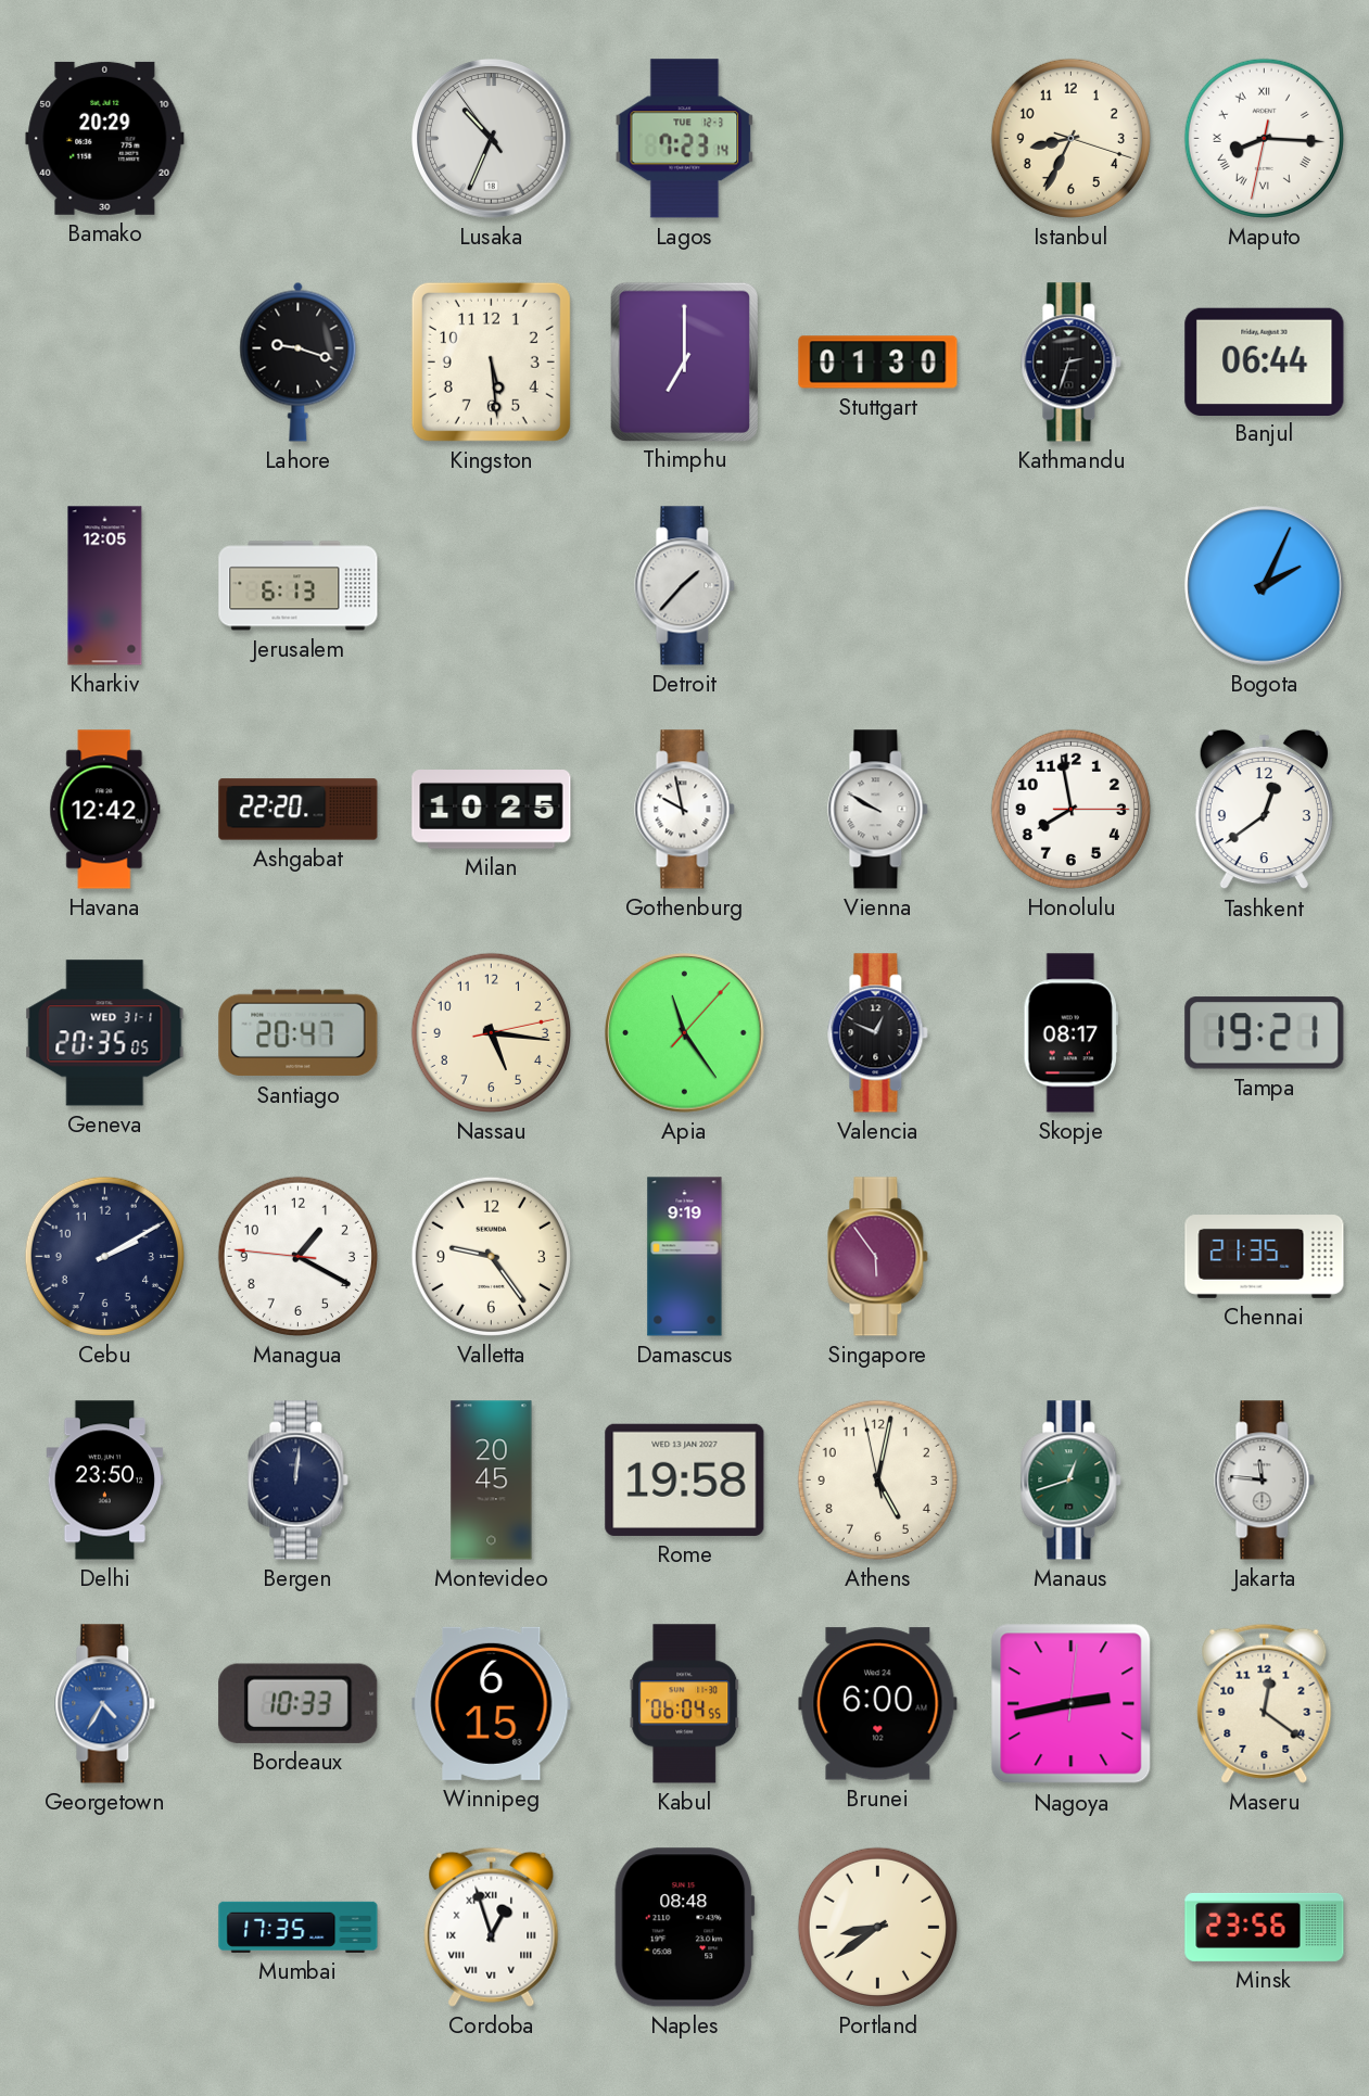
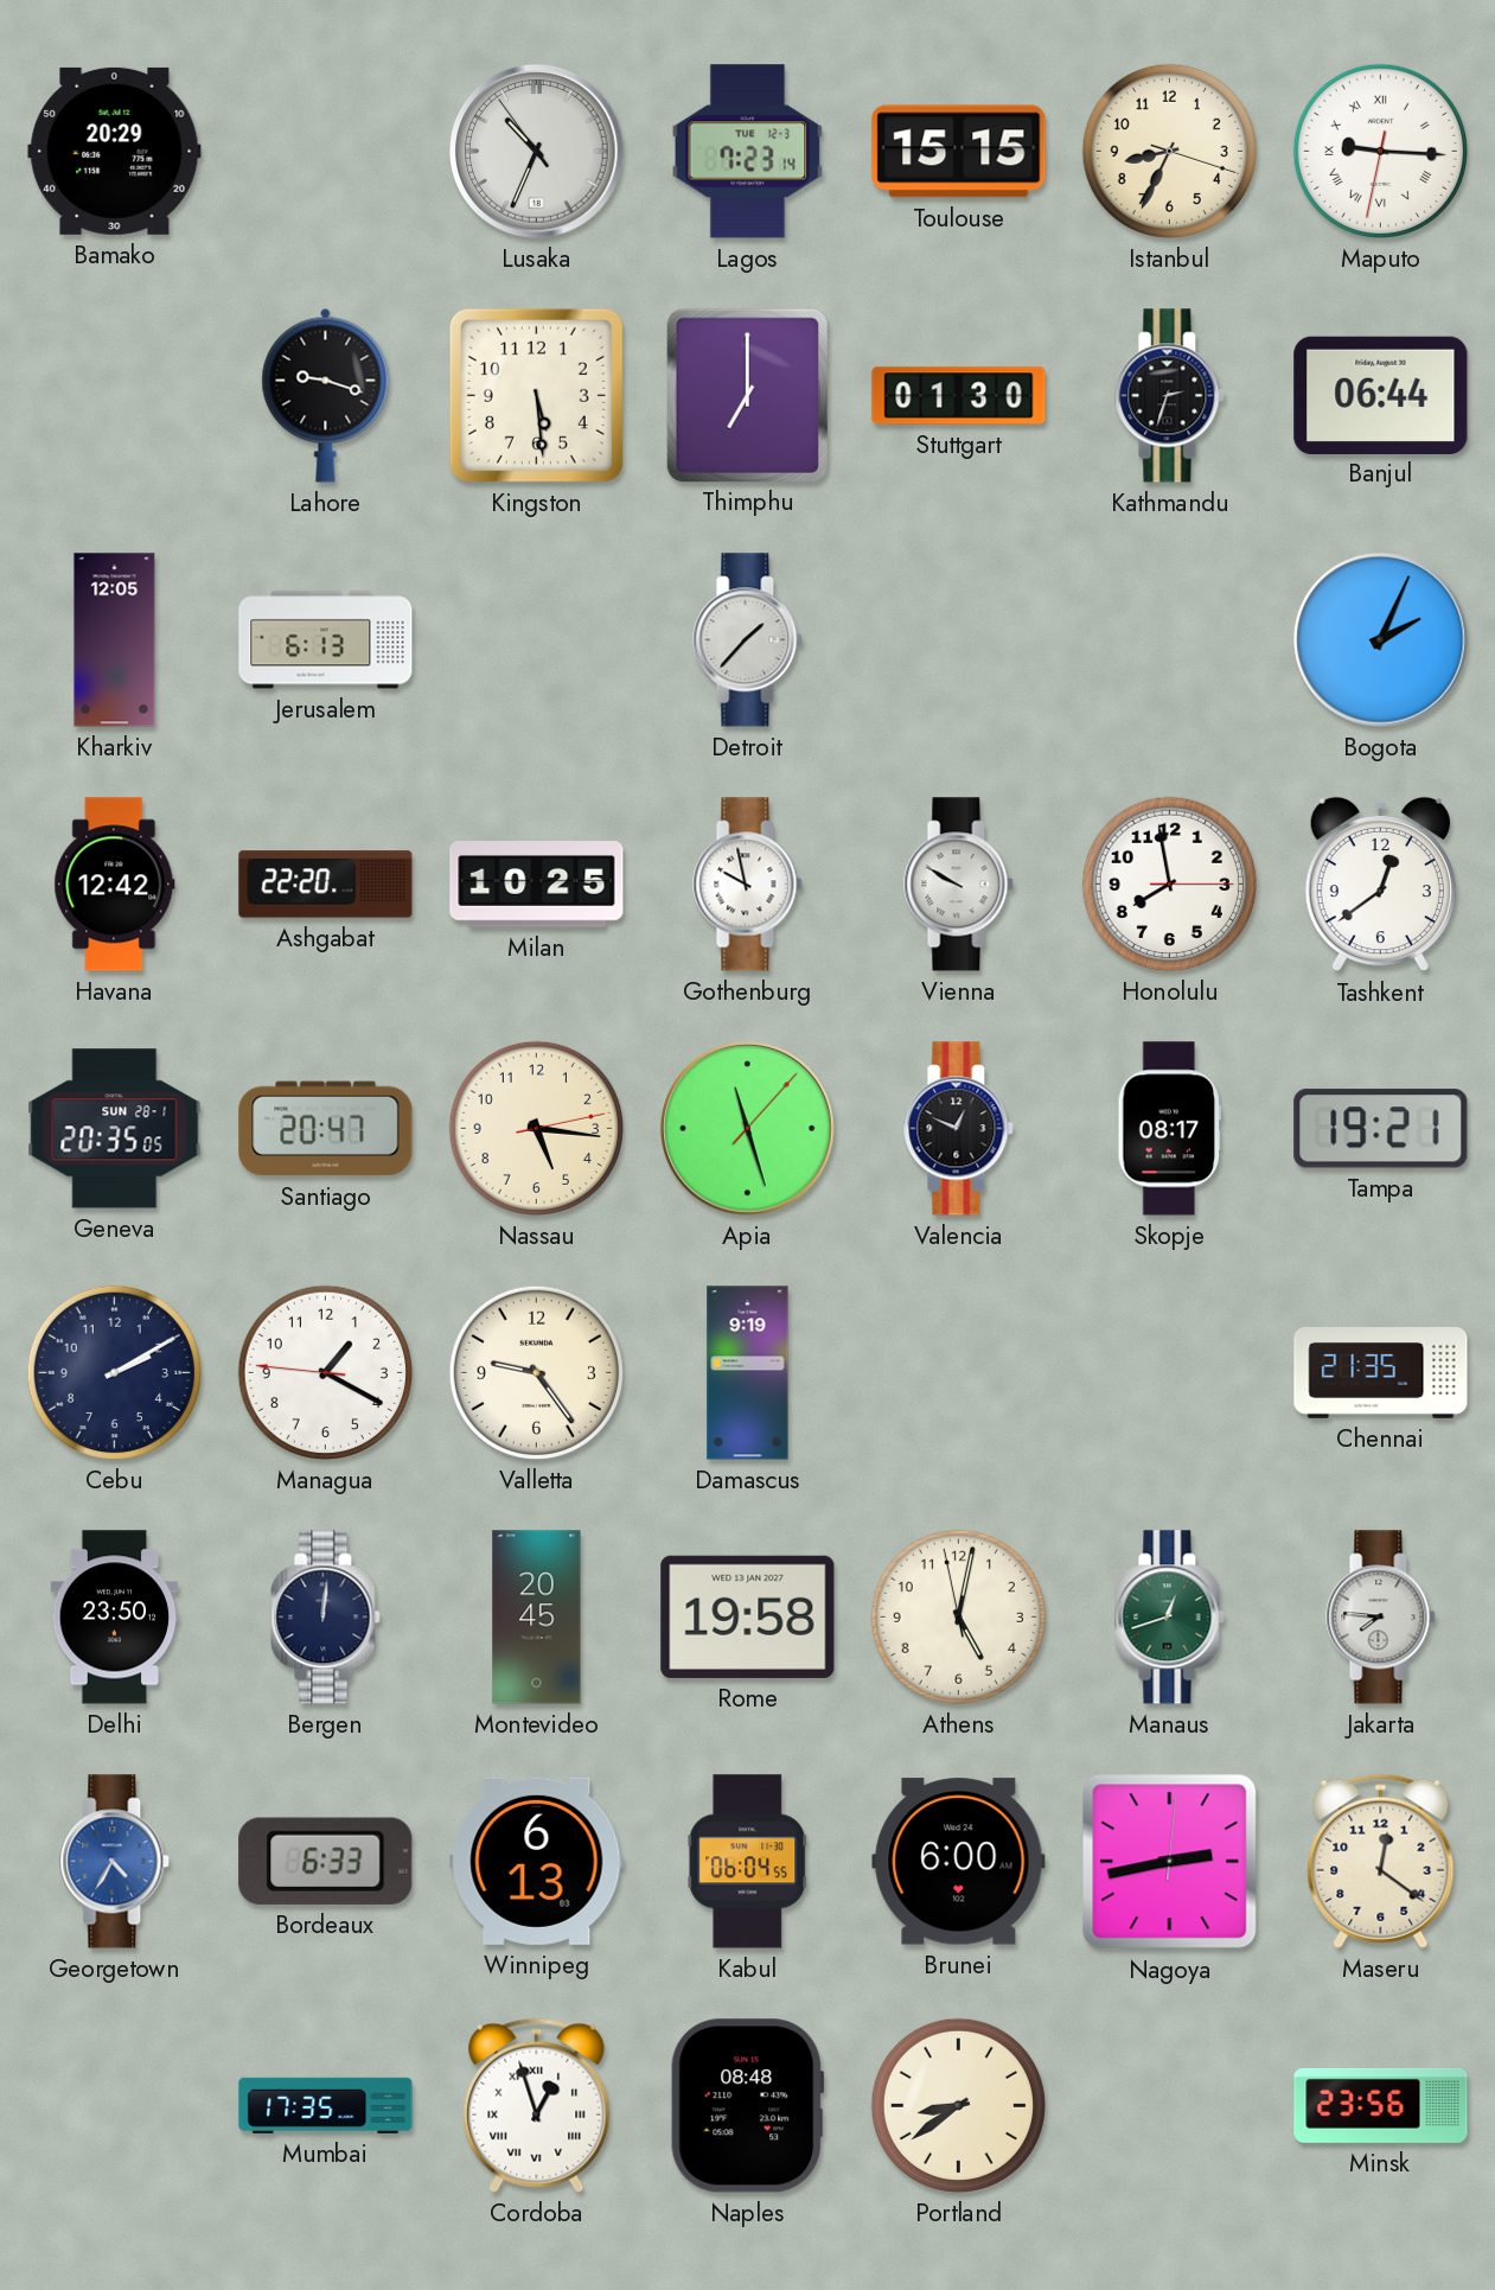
Toulouse: none -> 15:15 (959, 152)
Maputo: 8:15 -> 9:15 (1380, 151)
Geneva date: WED 31-1 -> SUN 28-1 (115, 1129)
Apia: 11:24 -> 11:27 (748, 1129)
Singapore: 5:54 -> none (878, 1257)
Jakarta: 11:46 -> 7:46 (1381, 1618)
Bordeaux: 10:33 -> 6:33 (326, 1861)
Winnipeg: 6:15 -> 6:13 (537, 1861)
